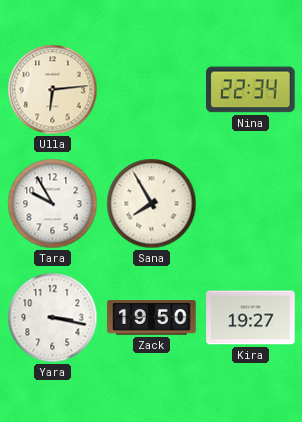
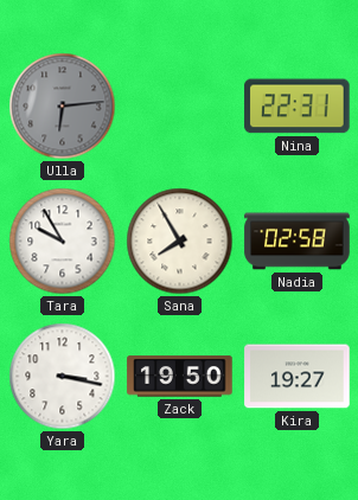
Ulla dial: cream -> grey (63, 107)
Nina: 22:34 -> 22:31 (298, 107)
Nadia: none -> 02:58 (298, 242)
